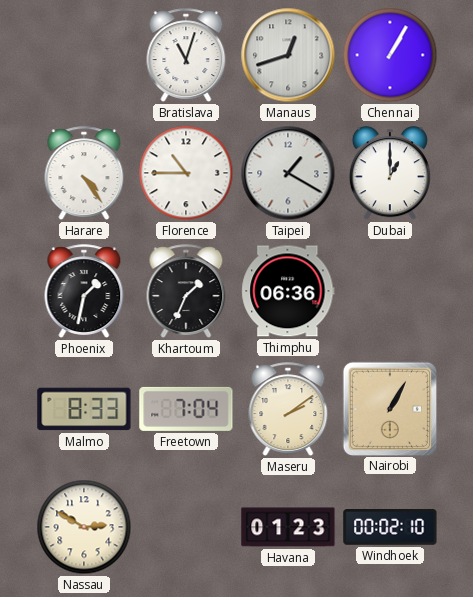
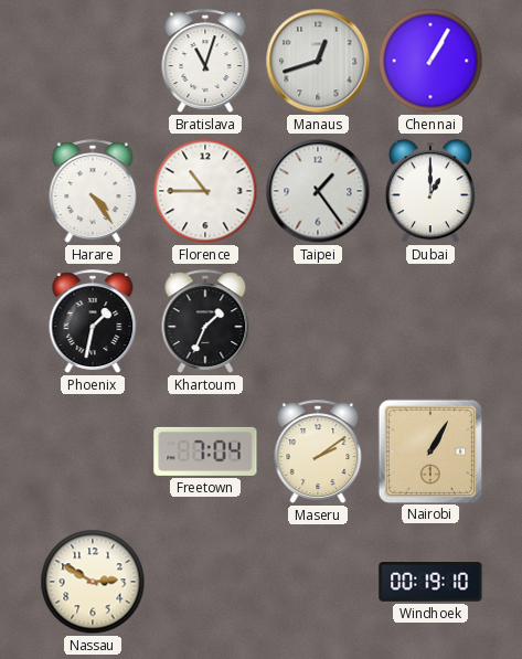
Taipei: 1:20 -> 1:24 (318, 191)
Thimphu: 06:36 -> none (288, 291)
Malmo: 8:33 -> none (84, 409)
Havana: 01:23 -> none (288, 527)
Windhoek: 00:02 -> 00:19 (430, 583)
